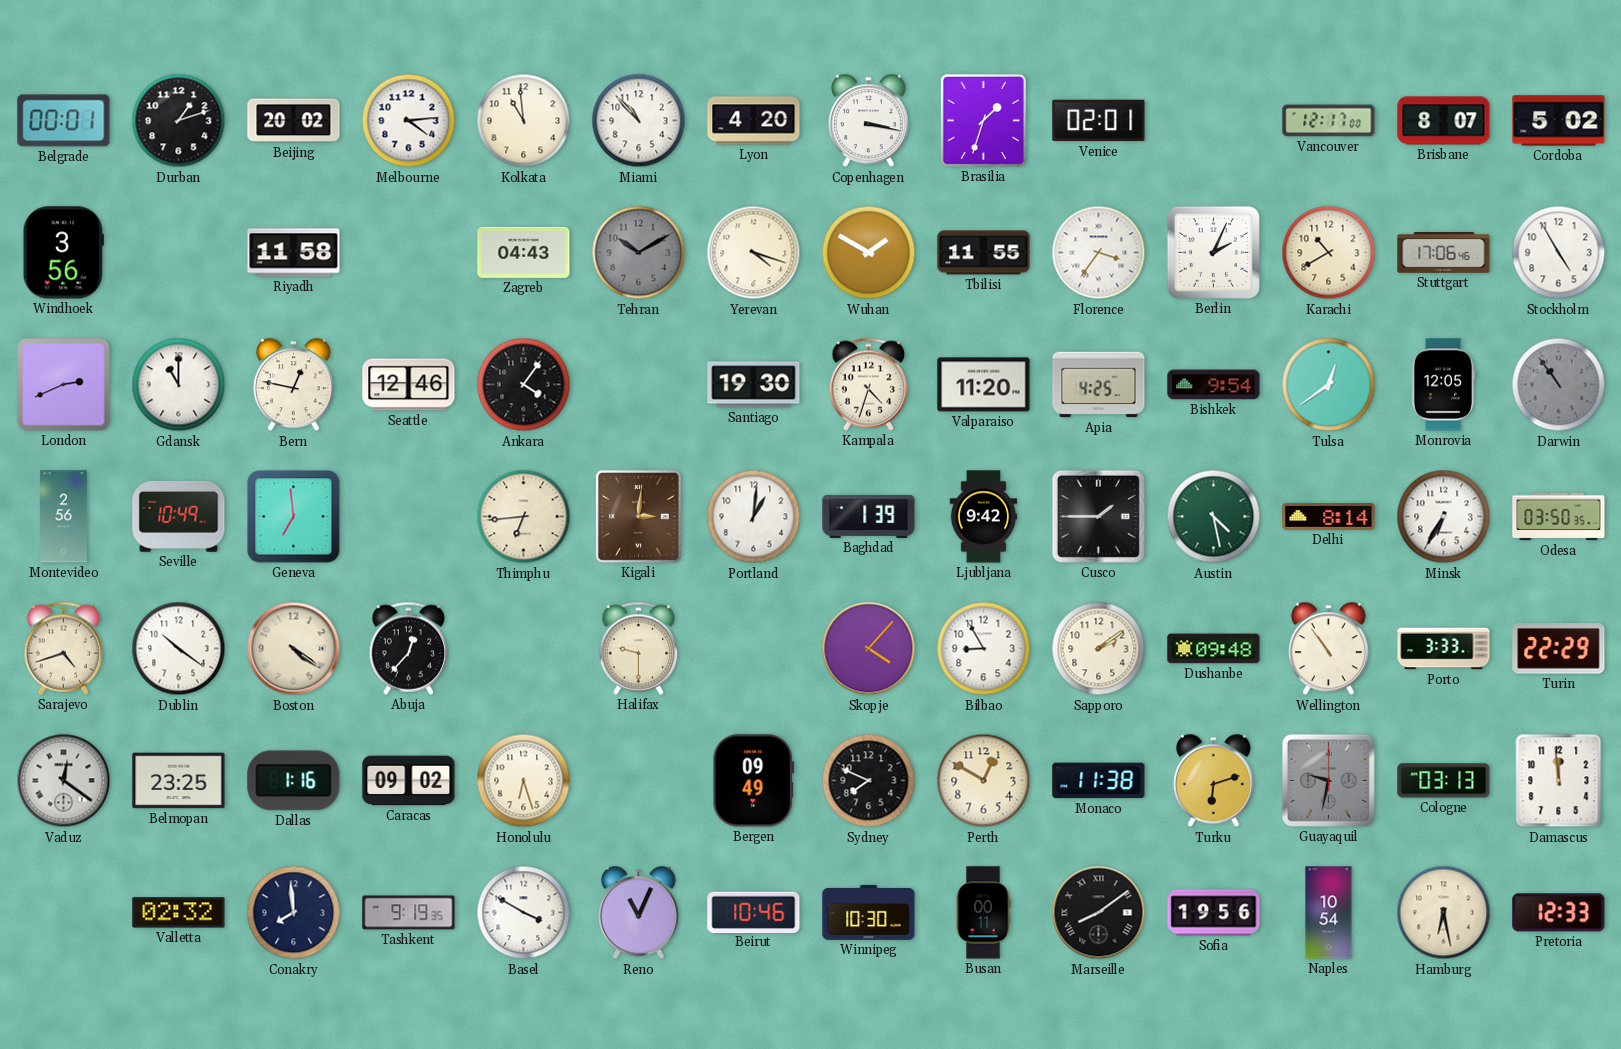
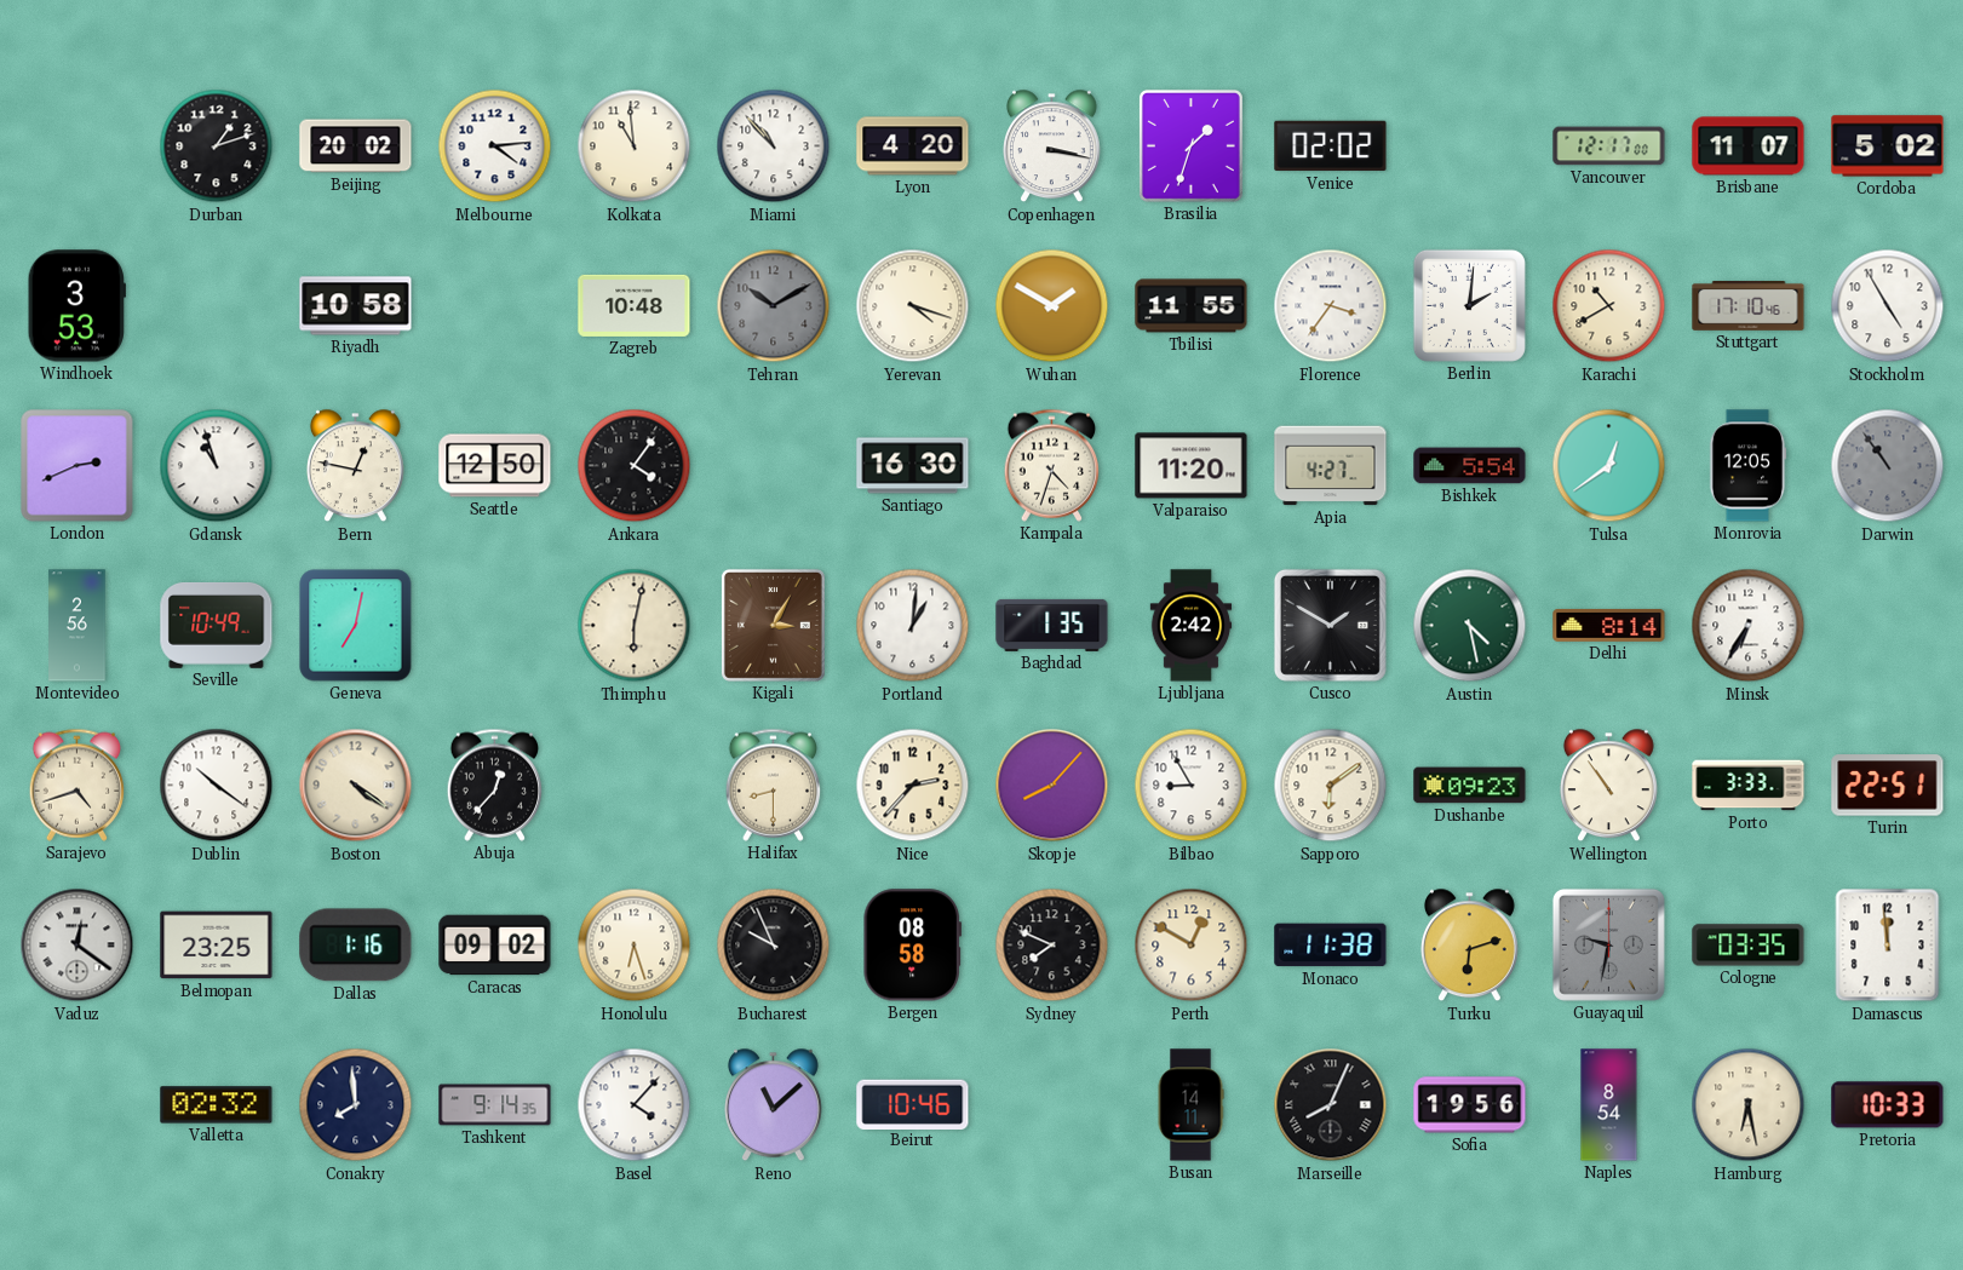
Belgrade: 00:01 -> none (64, 121)
Venice: 02:01 -> 02:02 (1331, 146)
Brisbane: 8:07 -> 11:07 (1749, 146)
Windhoek: 3:56 -> 3:53 (76, 306)
Riyadh: 11:58 -> 10:58 (356, 306)
Zagreb: 04:43 -> 10:48 (635, 305)
Berlin: 2:04 -> 2:01 (1469, 305)
Stuttgart: 17:06 -> 17:10 (1749, 306)
Gdansk: 11:00 -> 10:57 (217, 466)
Seattle: 12:46 -> 12:50 (495, 466)
Santiago: 19:30 -> 16:30 (913, 466)
Apia: 4:25 -> 4:27 (1331, 466)
Bishkek: 9:54 -> 5:54 (1470, 466)
Geneva: 6:59 -> 7:02 (356, 626)
Thimphu: 6:44 -> 6:02 (635, 626)
Kigali: 3:01 -> 3:05 (773, 625)
Baghdad: 1:39 -> 1:35 (1052, 625)
Ljubljana: 9:42 -> 2:42 (1192, 626)
Cusco: 1:45 -> 1:50 (1330, 625)
Odesa: 03:50 -> none (1559, 517)
Halifax: 9:30 -> 8:30 (774, 785)
Nice: none -> 2:37 (913, 786)
Skopje: 4:07 -> 8:07 (1052, 786)
Sapporo: 2:09 -> 6:09 (1331, 786)
Dushanbe: 09:48 -> 09:23 (1470, 786)
Turin: 22:29 -> 22:51 (1888, 786)
Bucharest: none -> 9:56 (774, 946)
Bergen: 09:49 -> 08:58 (912, 946)
Cologne: 03:13 -> 03:35 (1749, 946)
Tashkent: 9:19 -> 9:14 (495, 1105)
Basel: 3:50 -> 4:07 (635, 1105)
Reno: 11:04 -> 11:08 (773, 1105)
Winnipeg: 10:30 -> none (869, 912)
Busan: 00:11 -> 14:11 (1190, 1105)
Marseille: 8:09 -> 8:04 (1331, 1105)
Naples: 10:54 -> 8:54 (1609, 1105)
Pretoria: 12:33 -> 10:33 (1888, 1105)
